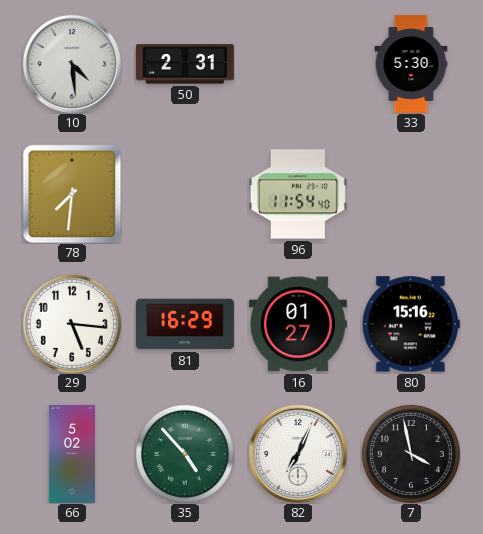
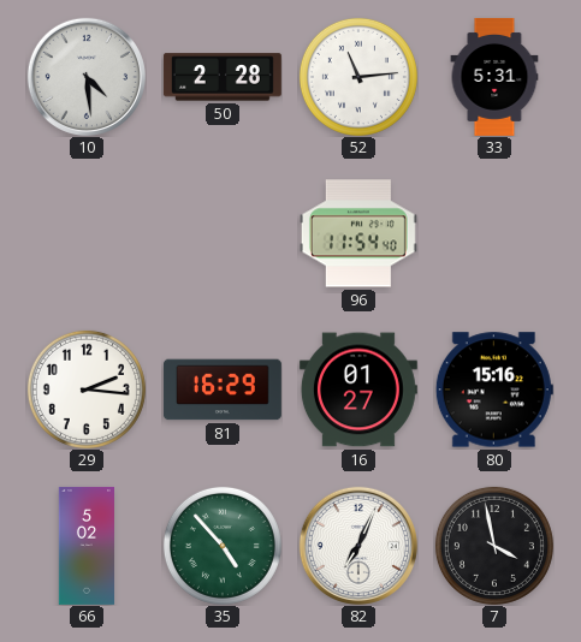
50: 2:31 -> 2:28 (223, 77)
52: none -> 11:14 (358, 77)
33: 5:30 -> 5:31 (494, 77)
78: 7:31 -> none (72, 194)
29: 5:16 -> 2:16 (87, 390)
